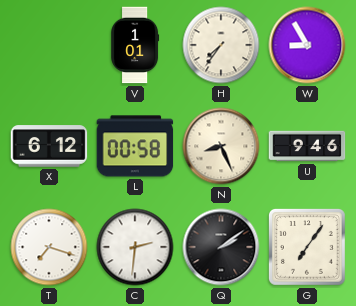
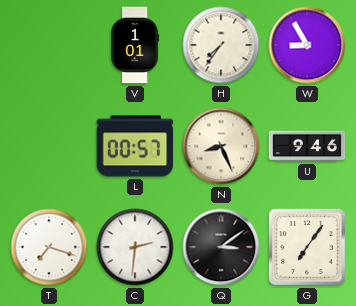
X: 6:12 -> none (49, 146)
L: 00:58 -> 00:57 (135, 146)
Q: 2:09 -> 3:09 (221, 247)
